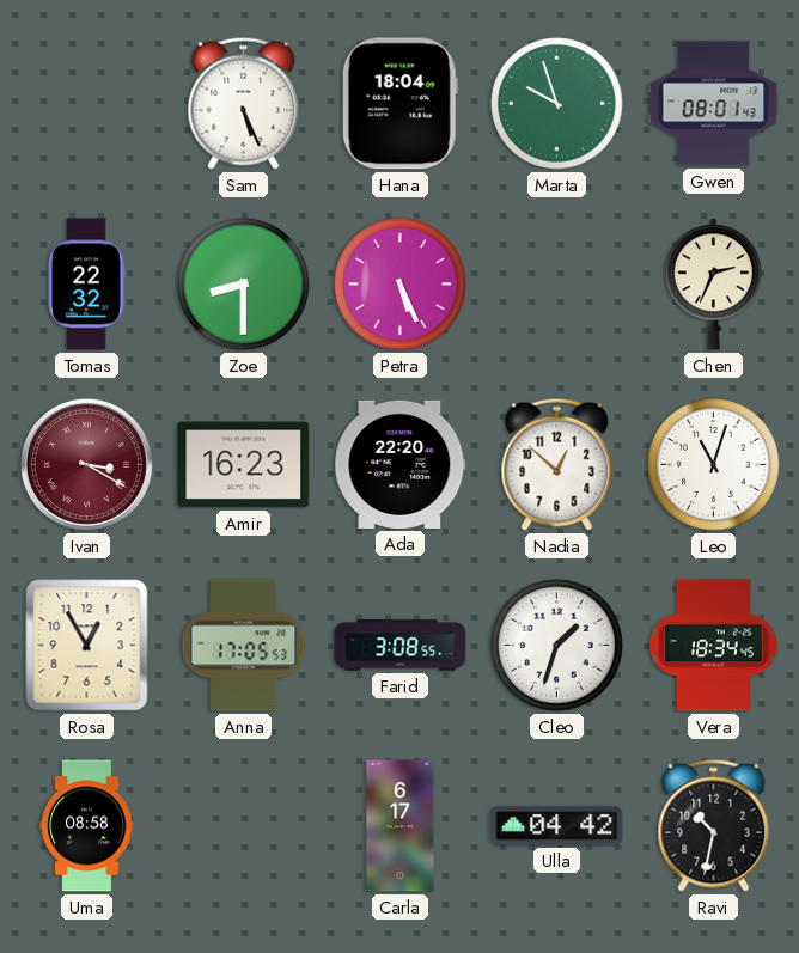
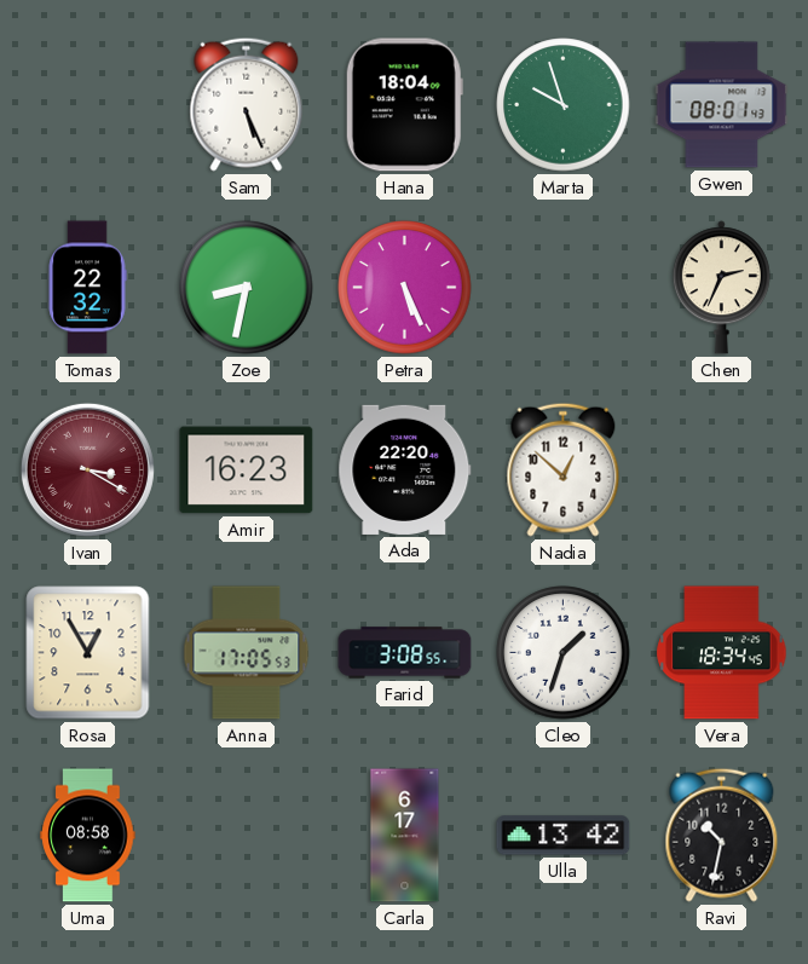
Zoe: 8:30 -> 8:32 (247, 288)
Leo: 11:03 -> none (714, 465)
Ulla: 04:42 -> 13:42 (564, 836)
